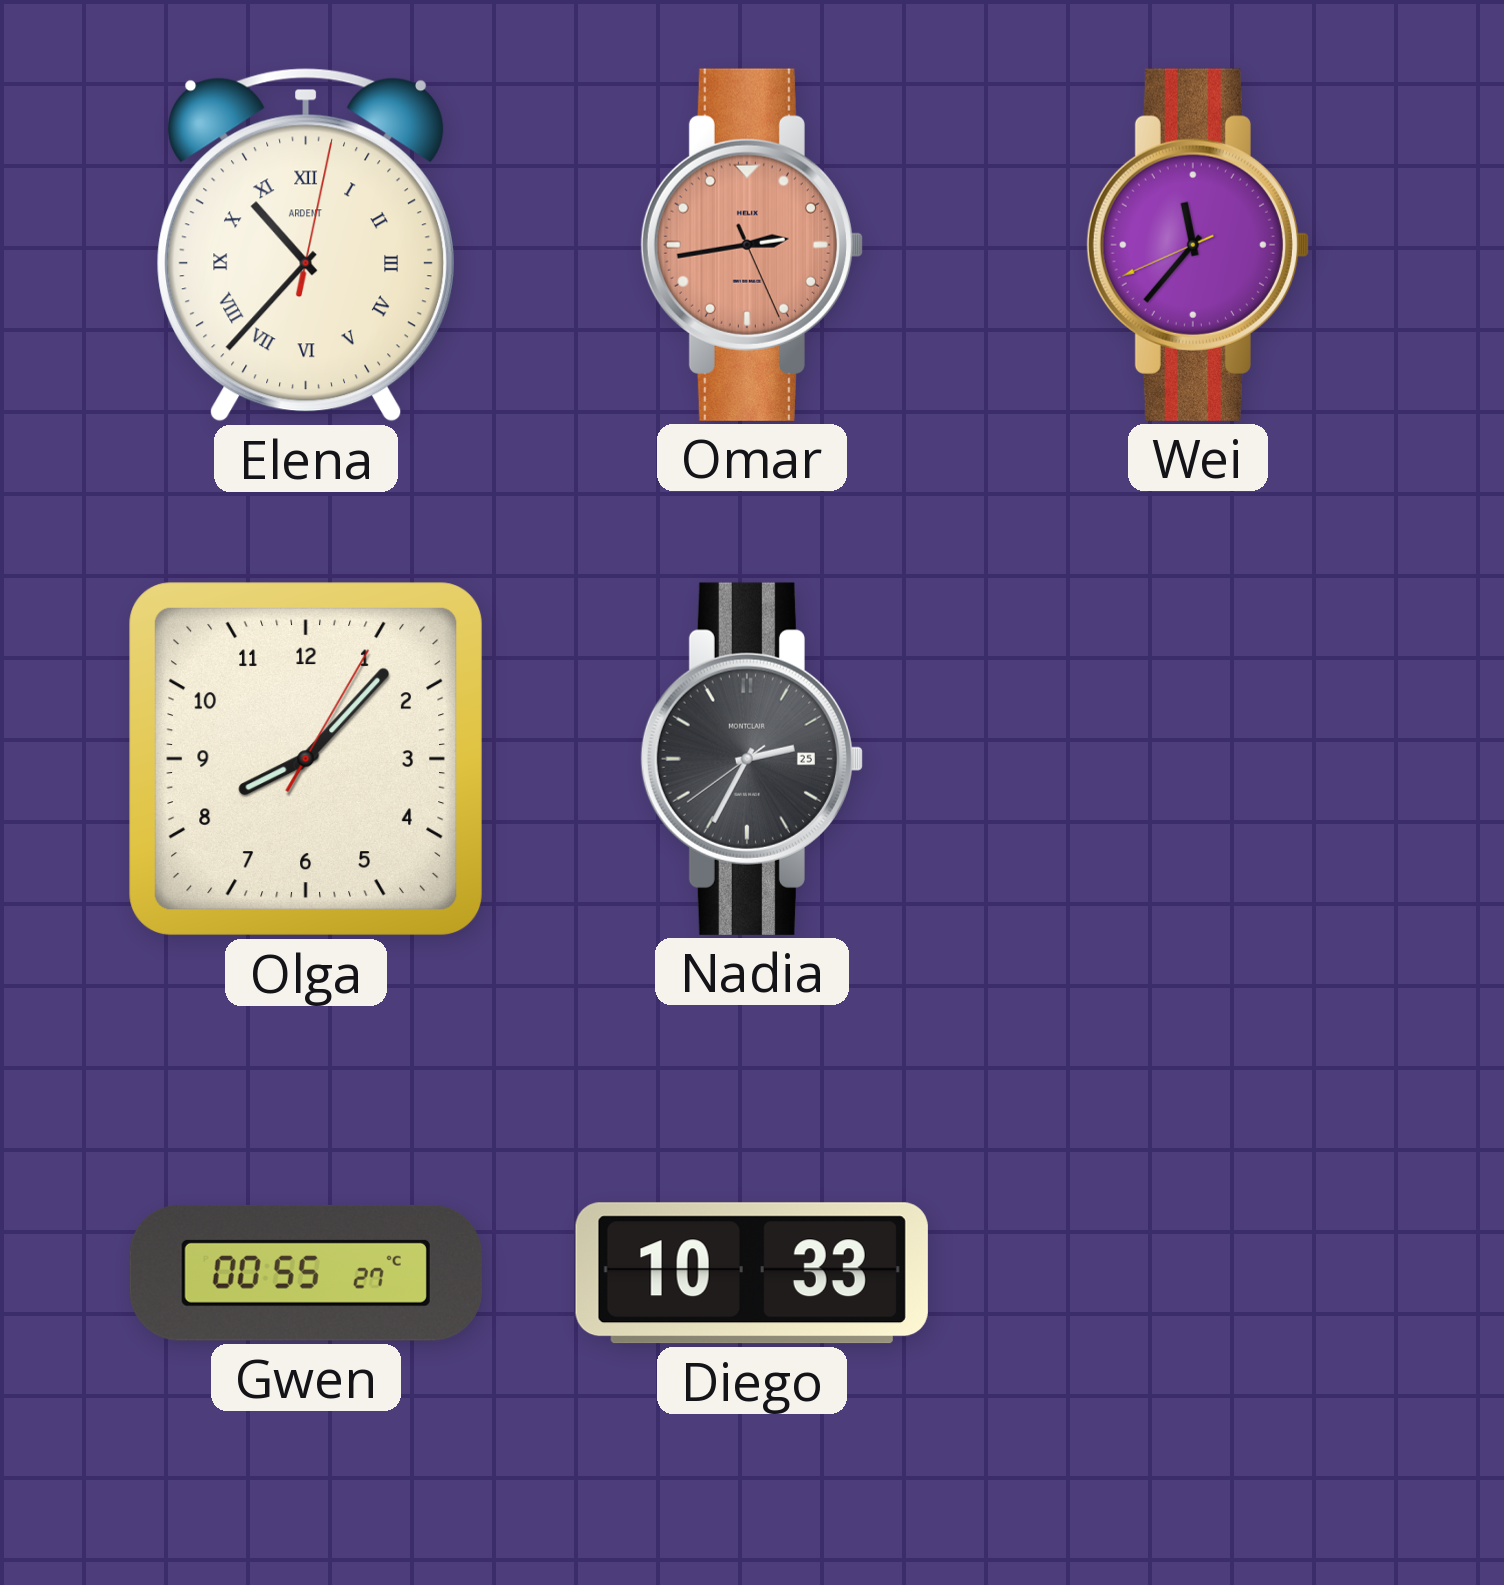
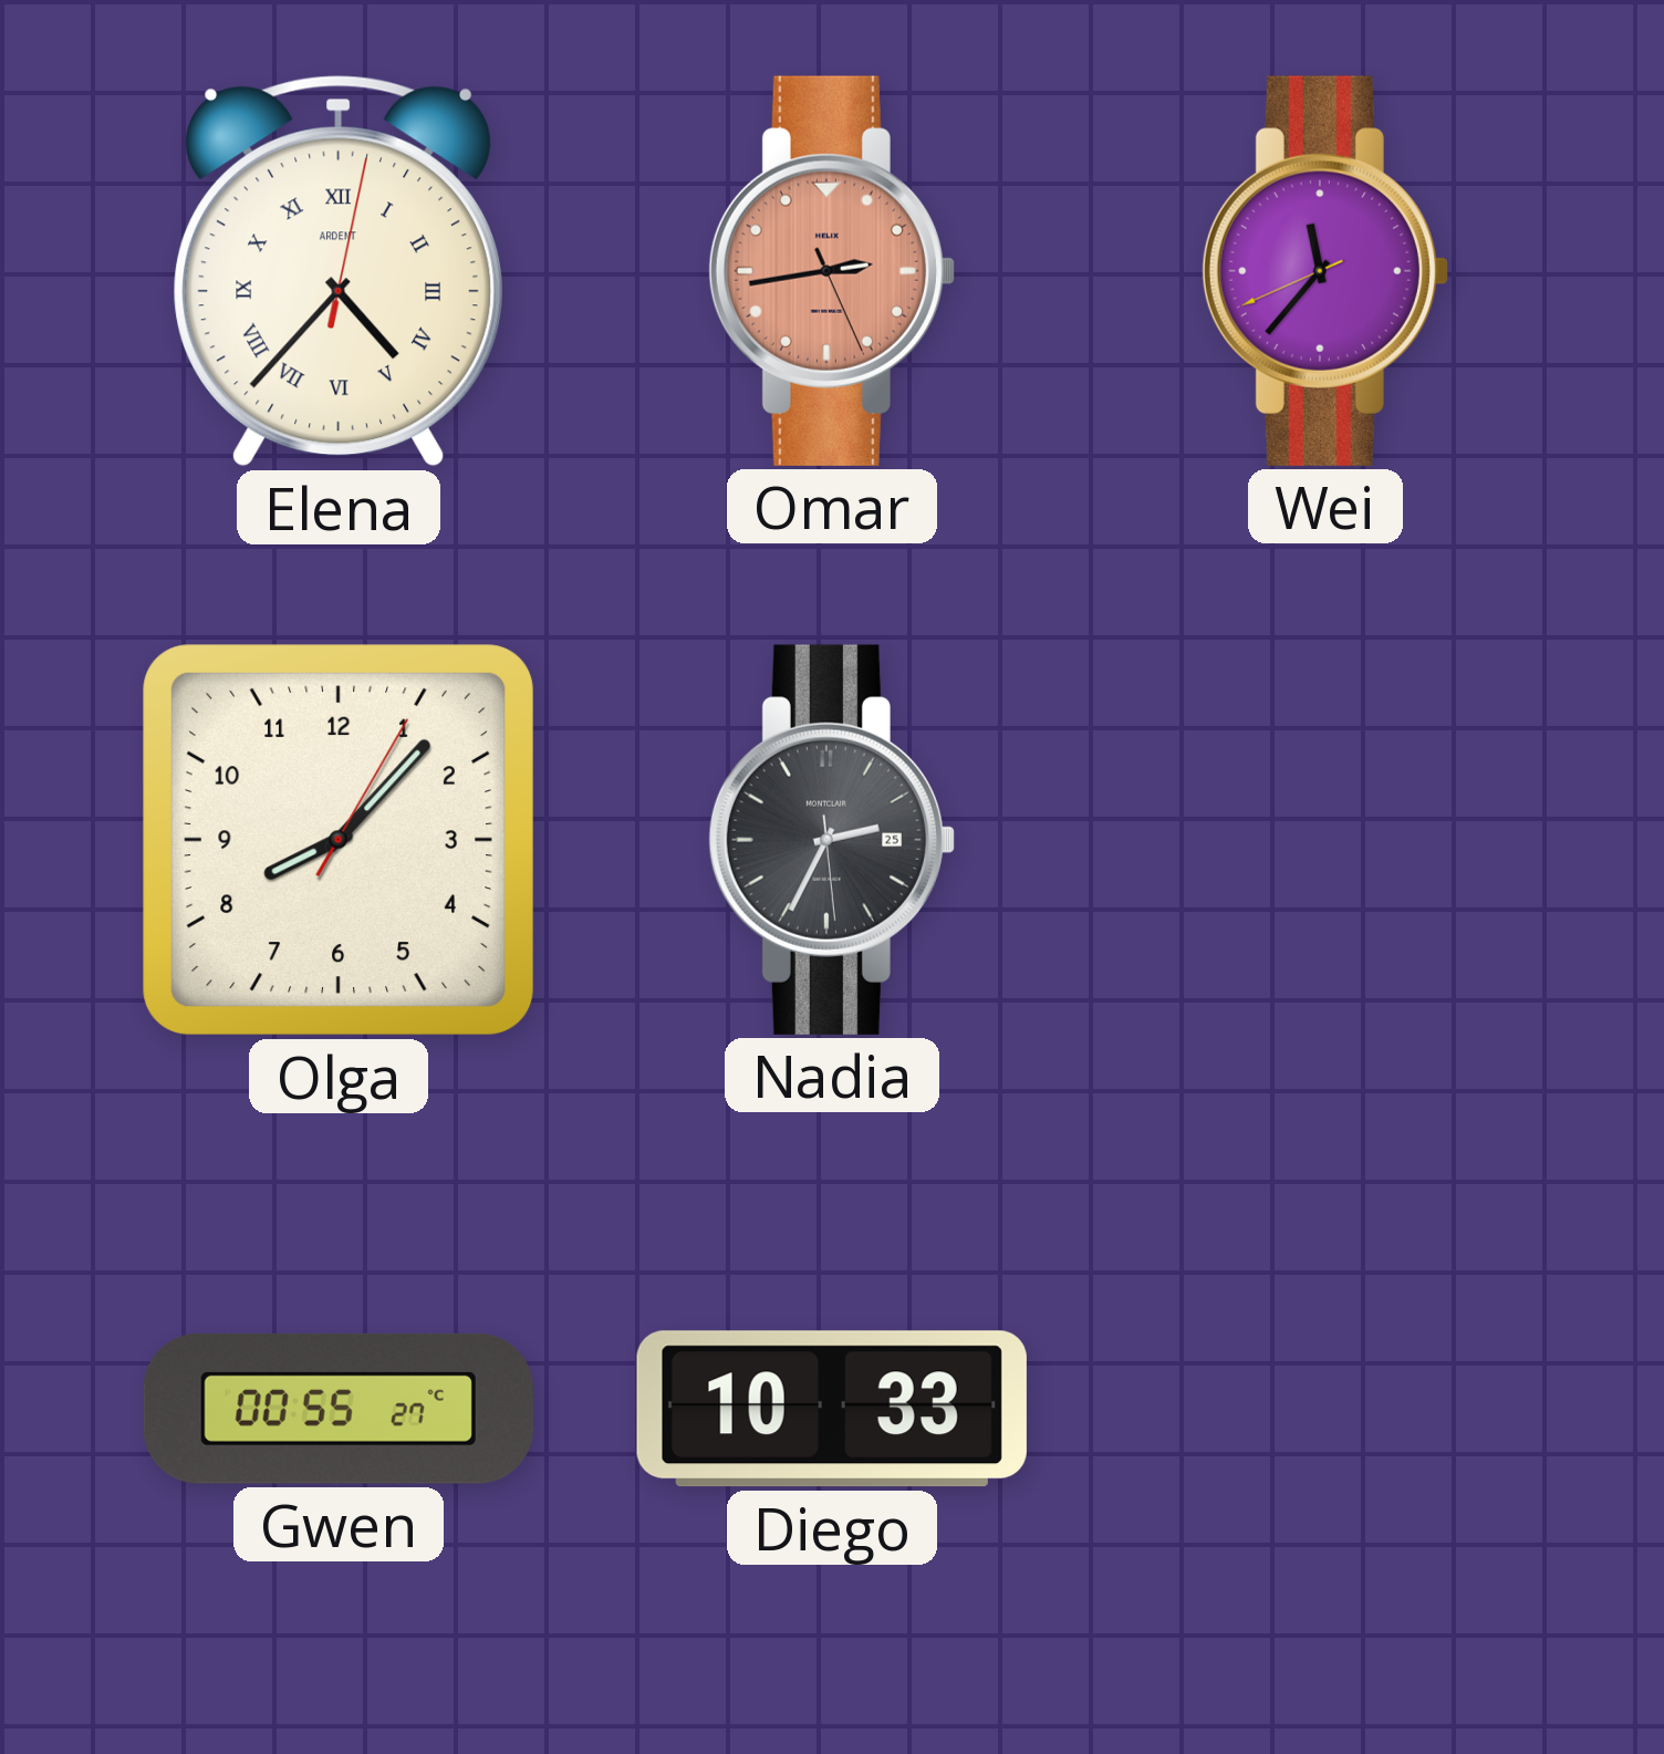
Elena: 10:37 -> 4:37 (339, 271)
Nadia: 2:34:39 -> 2:34:29 (832, 840)
